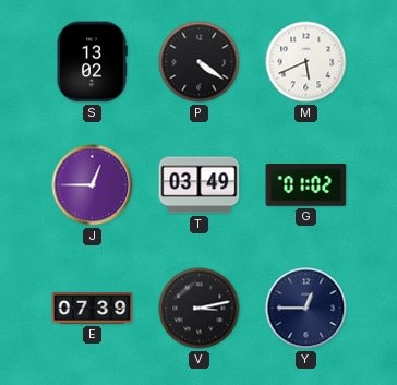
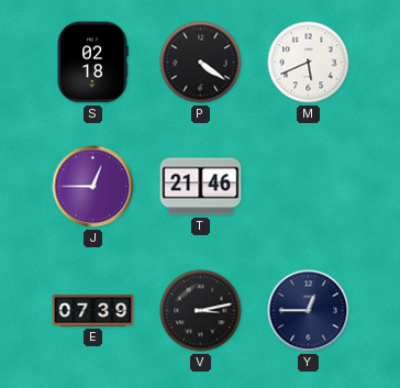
S: 13:02 -> 02:18 (92, 63)
T: 03:49 -> 21:46 (201, 187)
G: 01:02 -> none (306, 185)
